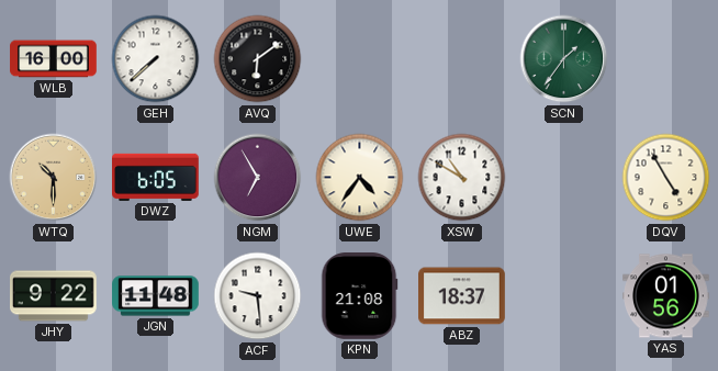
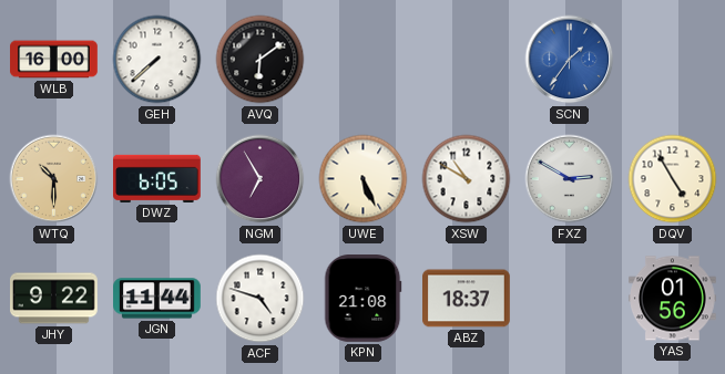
SCN dial: green -> blue (570, 60)
UWE: 4:36 -> 5:26 (364, 179)
FXZ: none -> 2:50 (570, 179)
JGN: 11:48 -> 11:44 (157, 299)
ACF: 9:29 -> 4:48 (261, 299)
